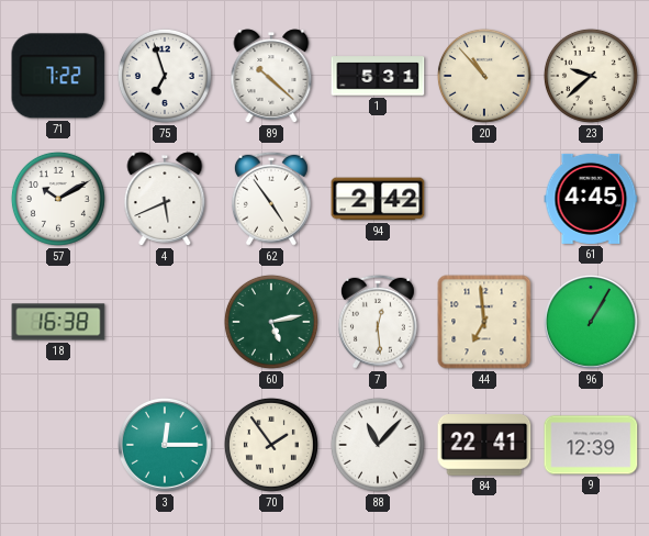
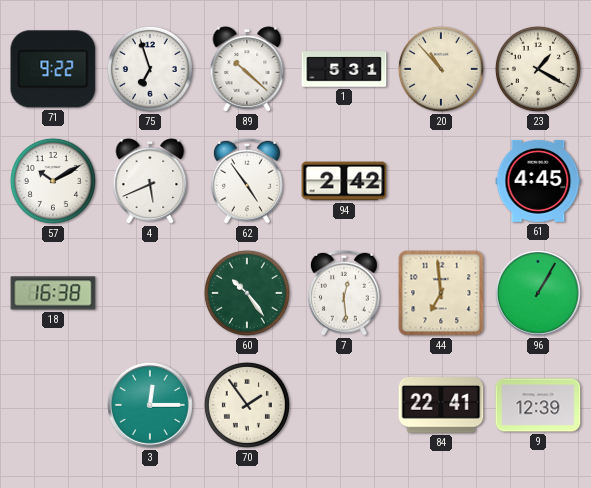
71: 7:22 -> 9:22 (53, 69)
23: 9:38 -> 1:20 (538, 69)
60: 5:13 -> 10:24 (247, 293)
88: 11:07 -> none (378, 445)
